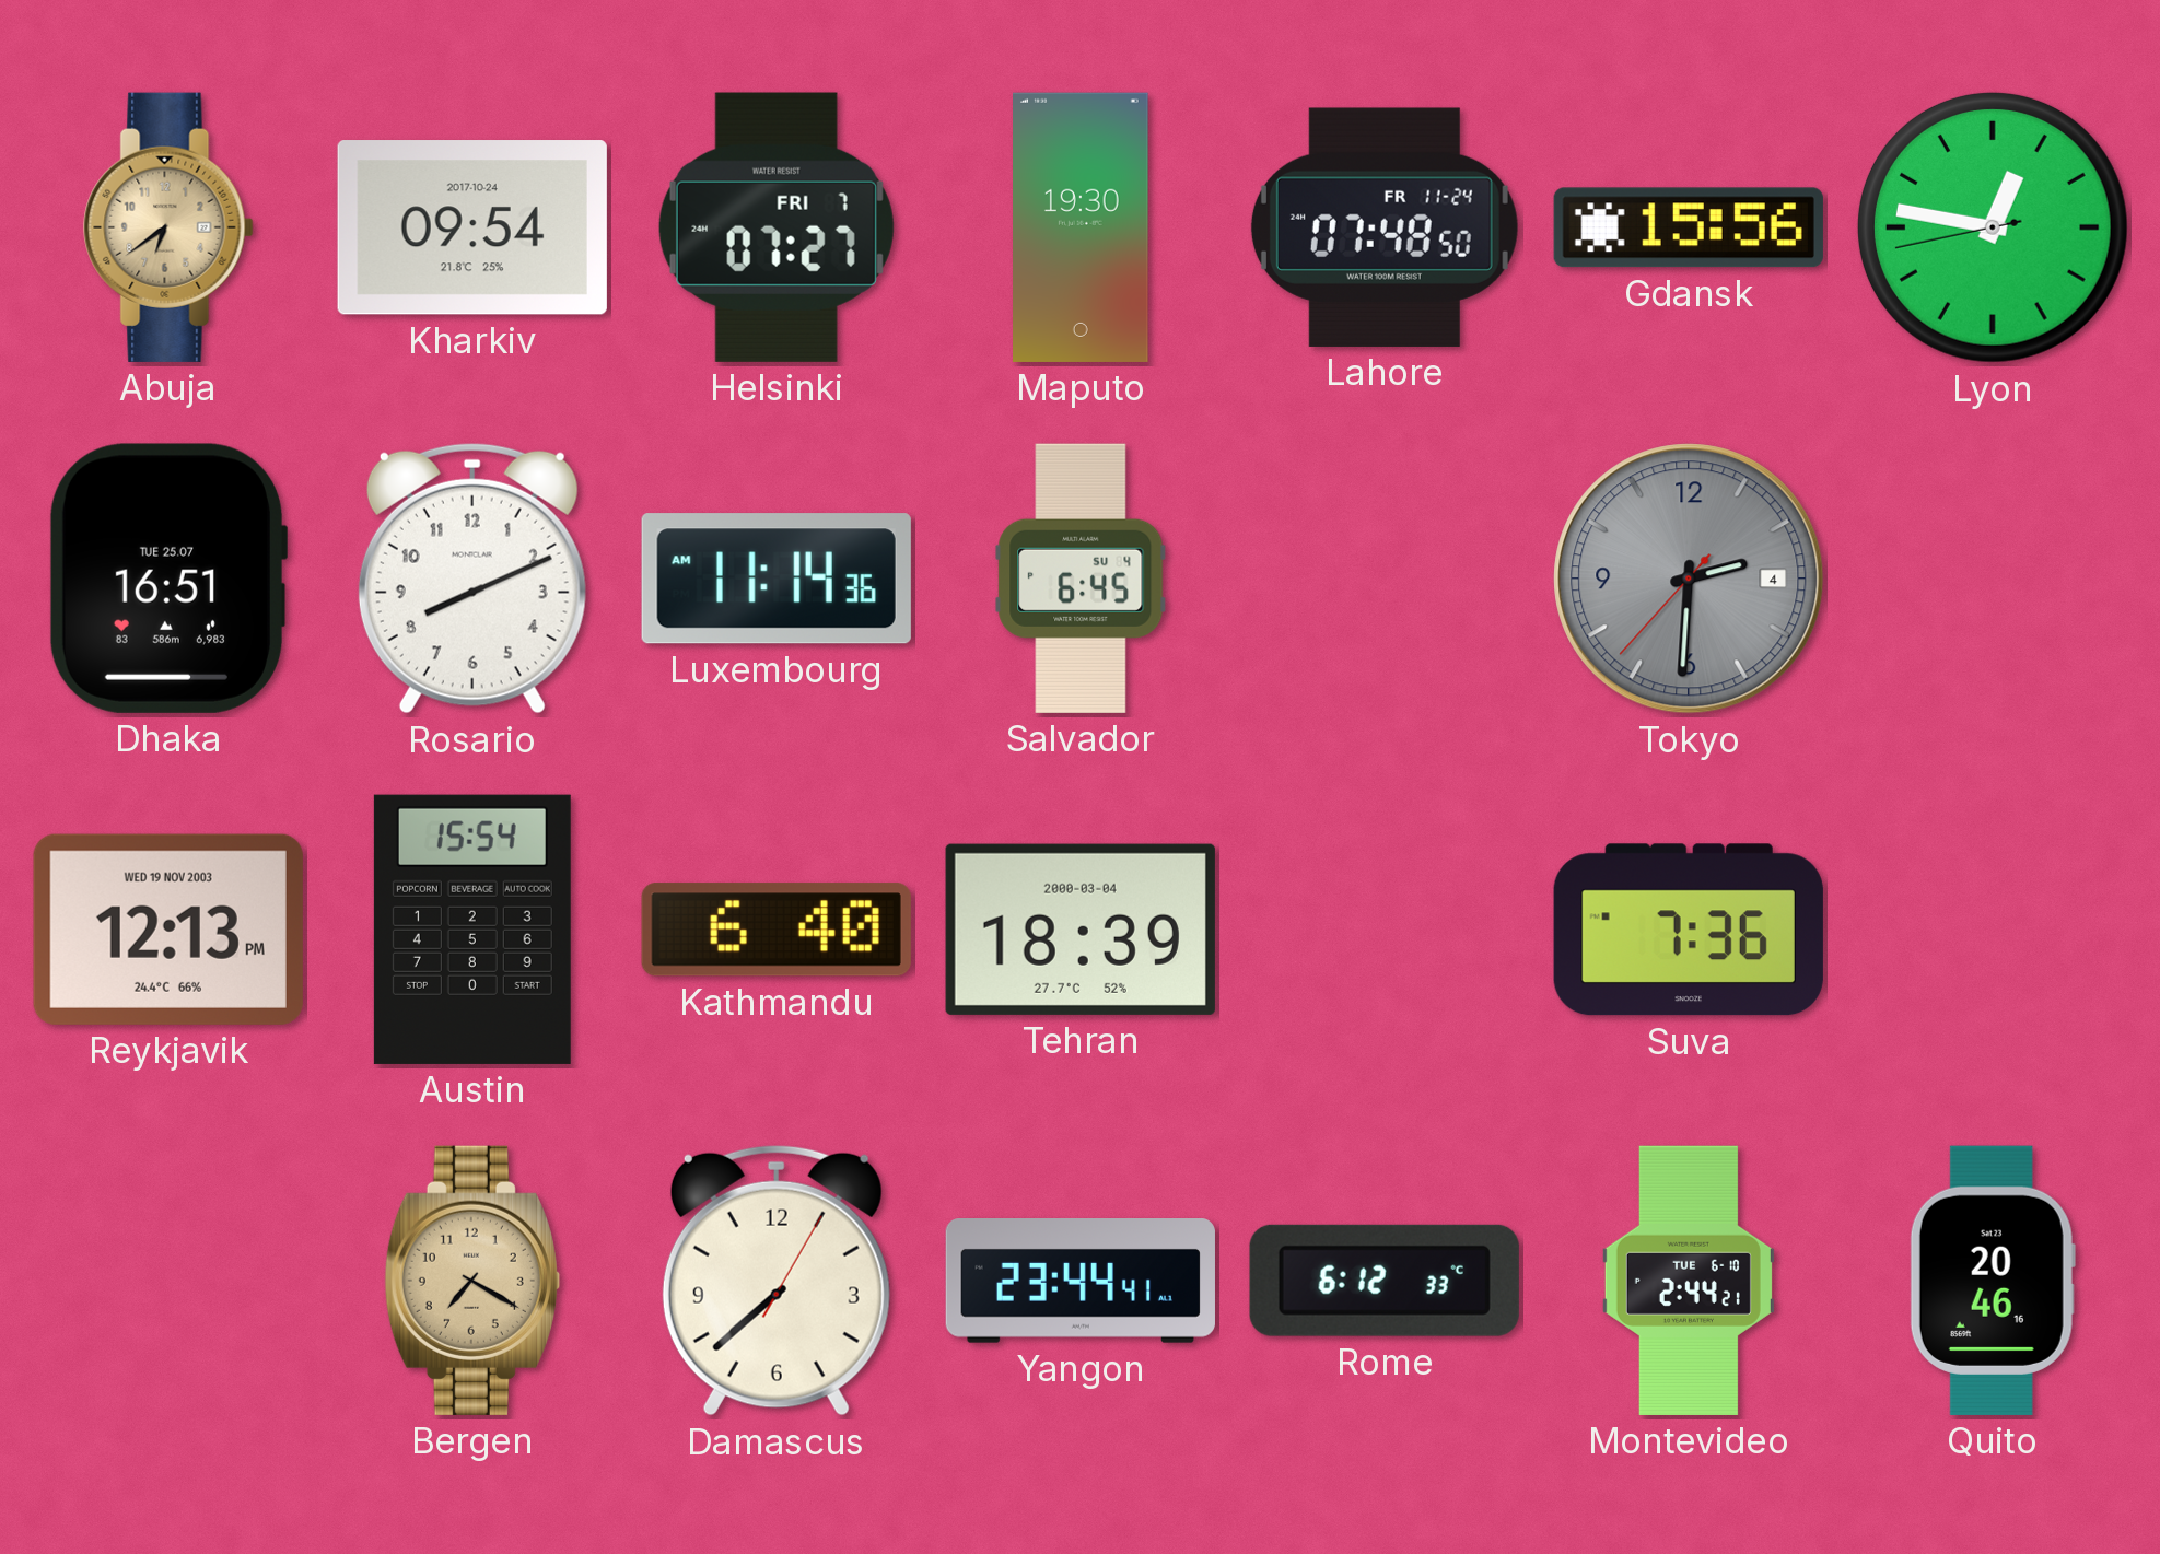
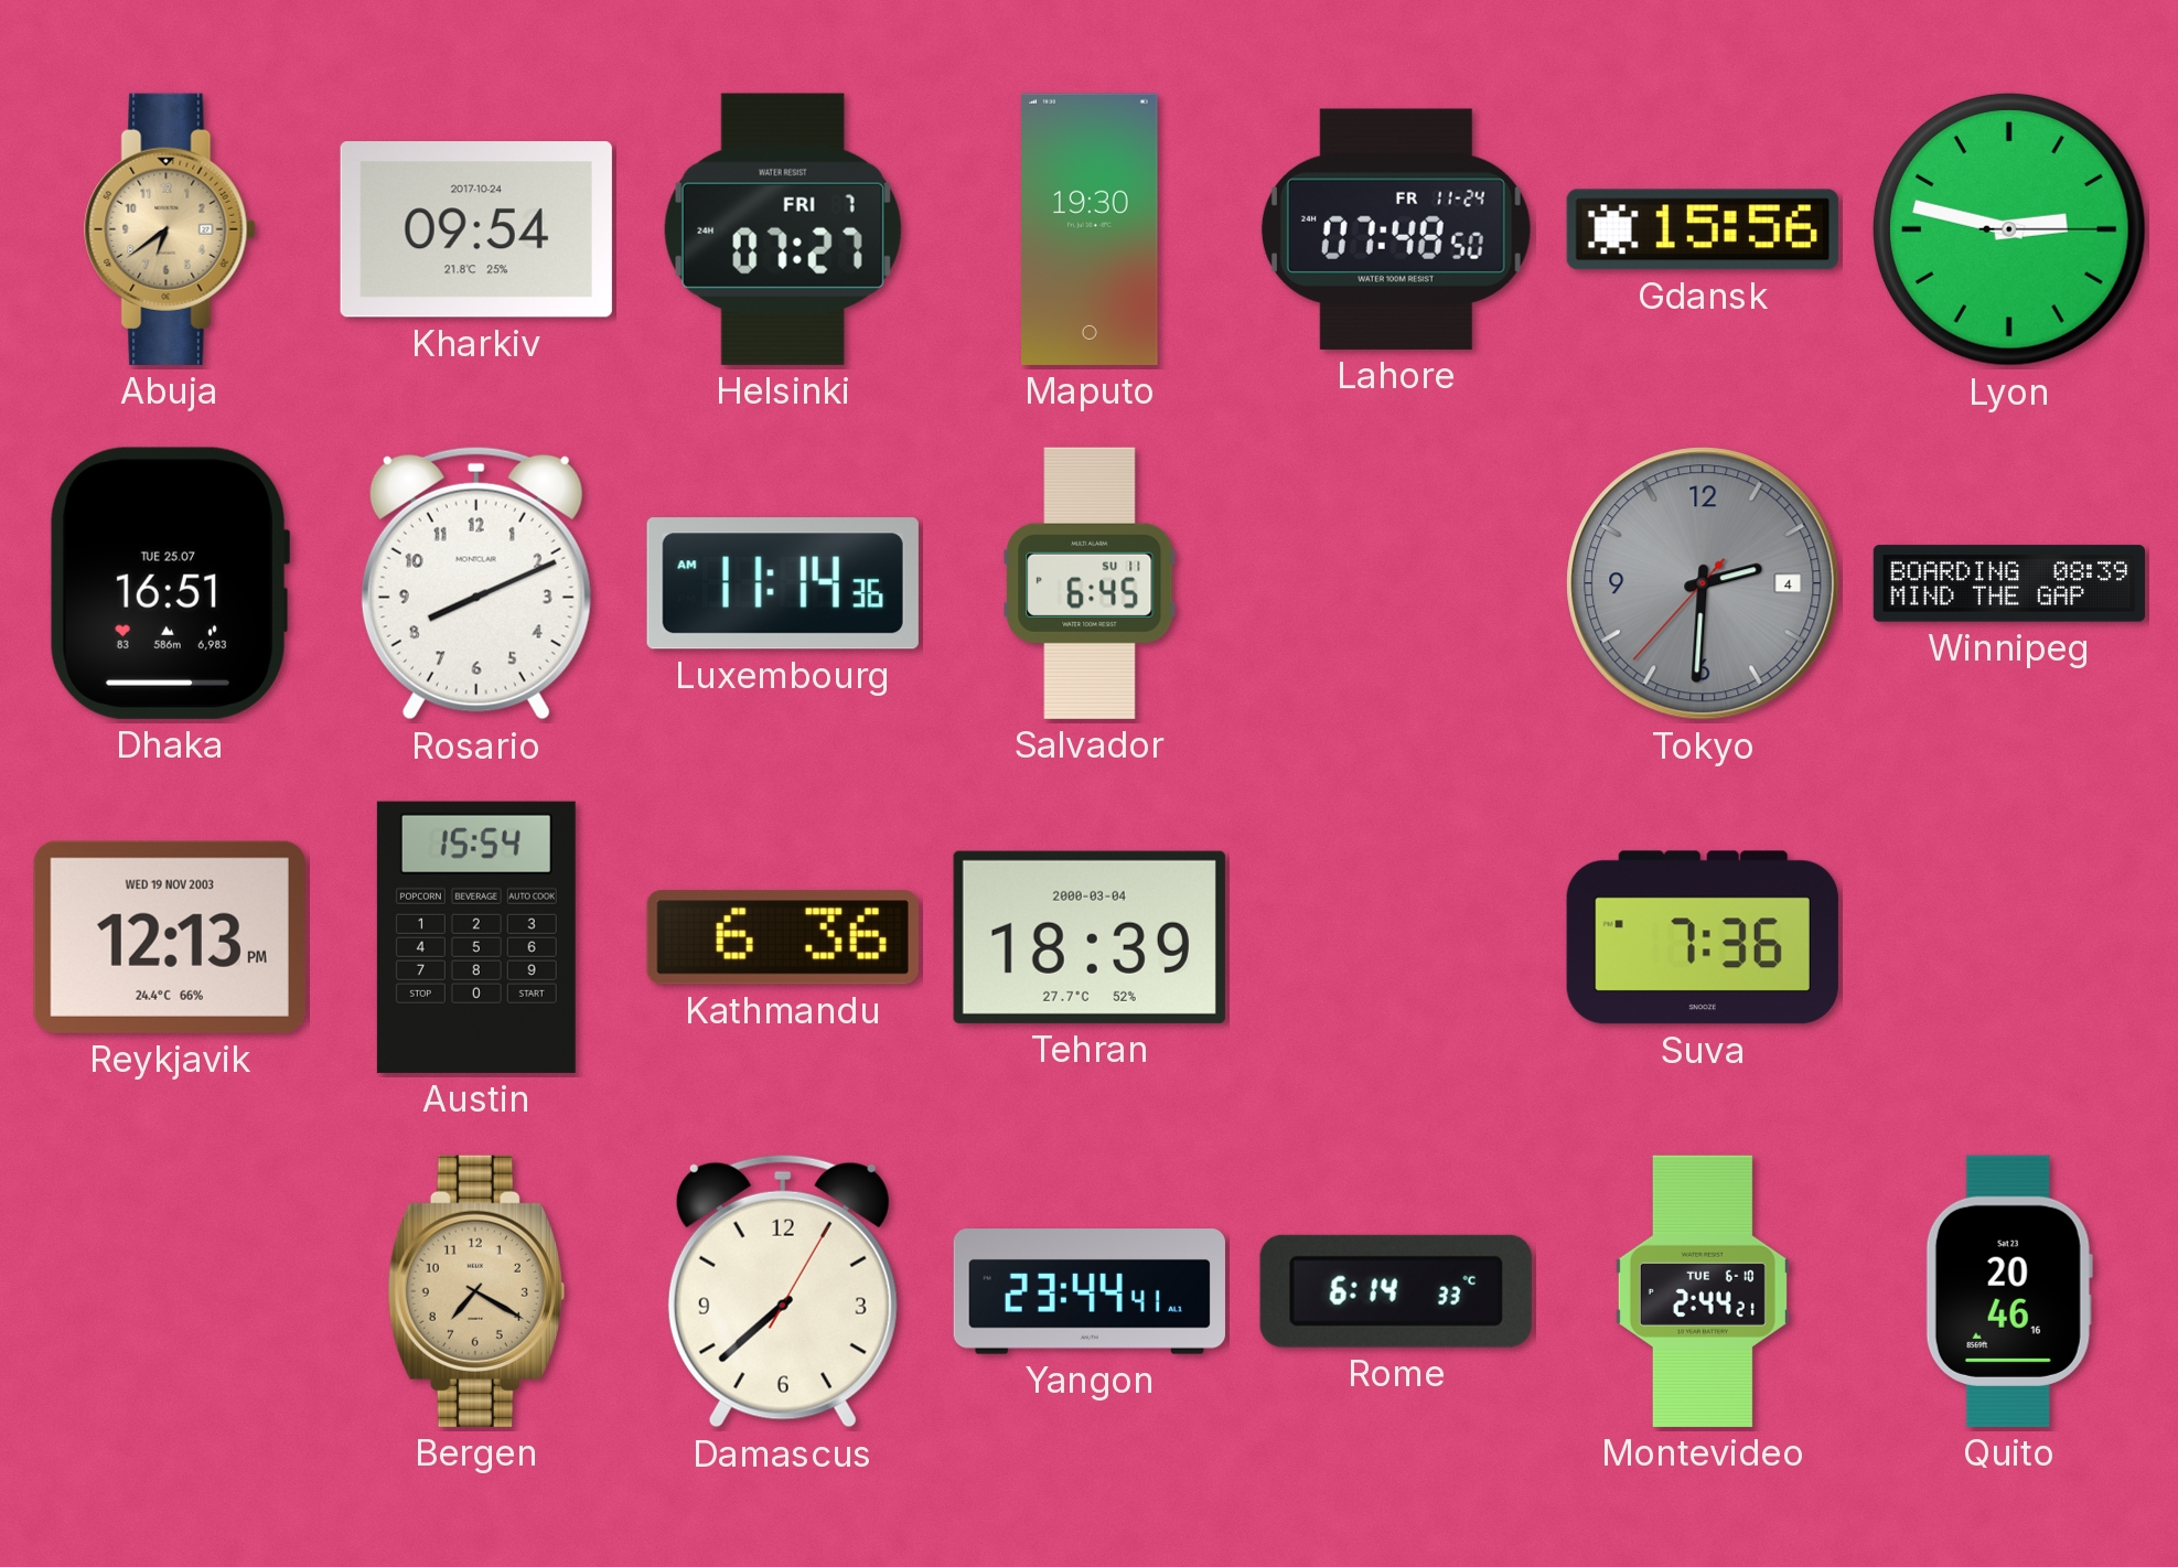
Lyon: 12:46 -> 2:47 (2009, 229)
Salvador date: SU 4 -> SU 11 (1090, 583)
Winnipeg: none -> 08:39 (2008, 583)
Kathmandu: 6:40 -> 6:36 (783, 937)
Rome: 6:12 -> 6:14 (1396, 1291)
